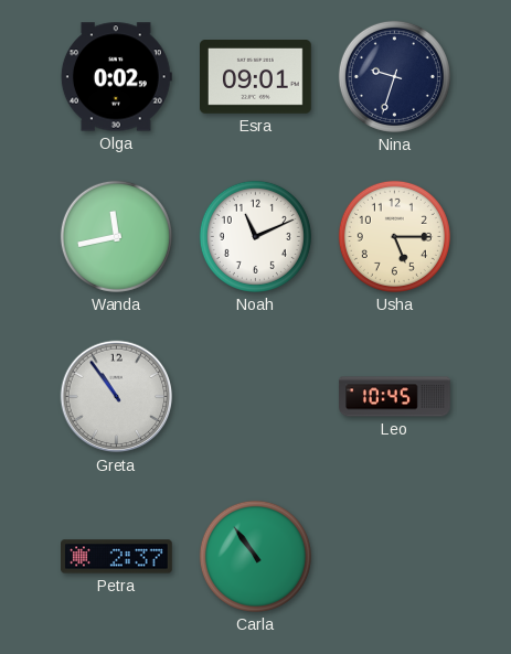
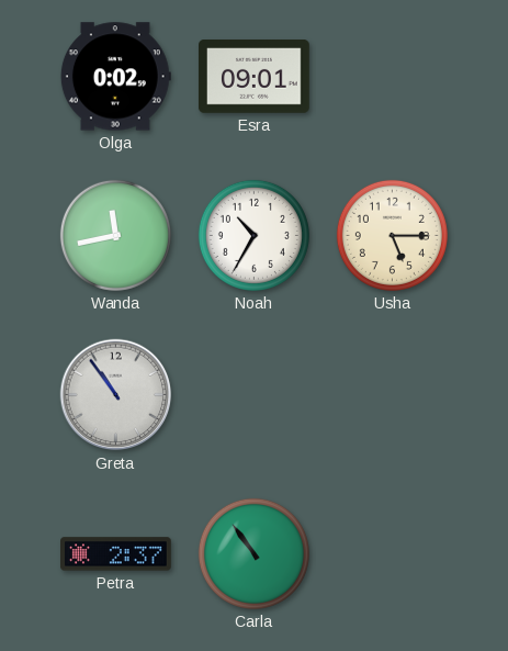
Nina: 9:33 -> none (394, 76)
Noah: 11:11 -> 10:35 (253, 235)
Leo: 10:45 -> none (395, 397)
